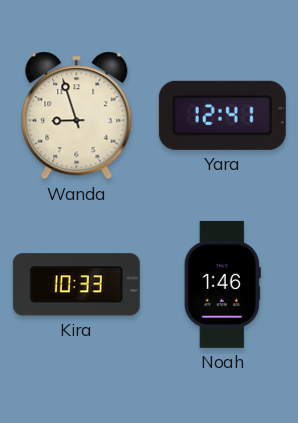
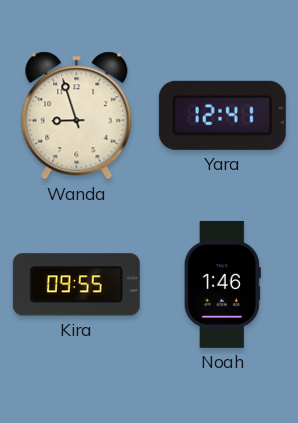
Kira: 10:33 -> 09:55 (76, 285)
